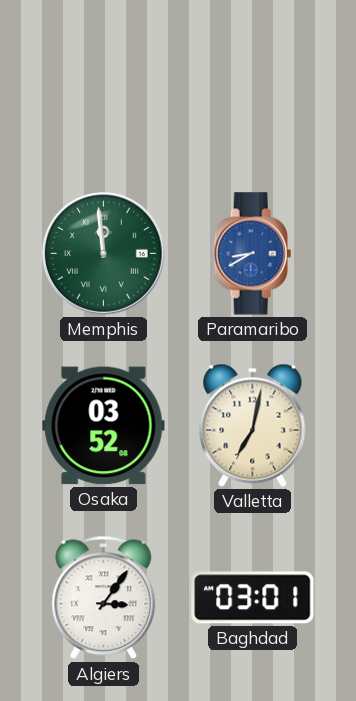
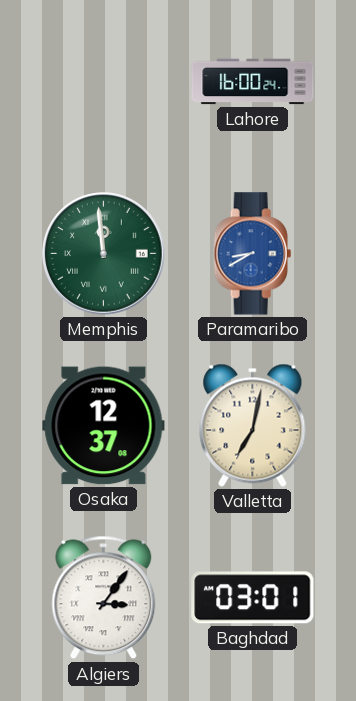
Lahore: none -> 16:00 (253, 82)
Osaka: 03:52 -> 12:37 (104, 426)
